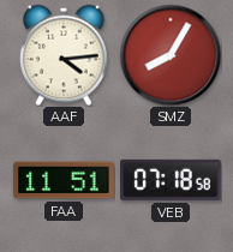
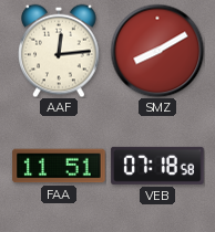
AAF: 4:14 -> 12:14 (59, 51)
SMZ: 8:05 -> 8:10 (157, 51)
